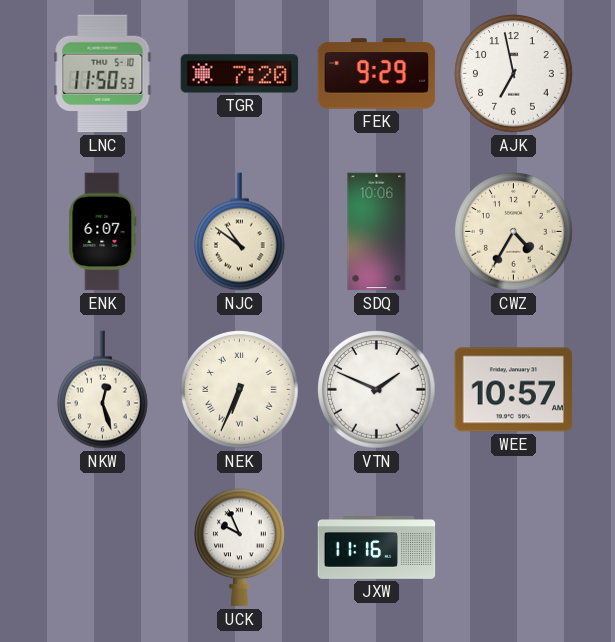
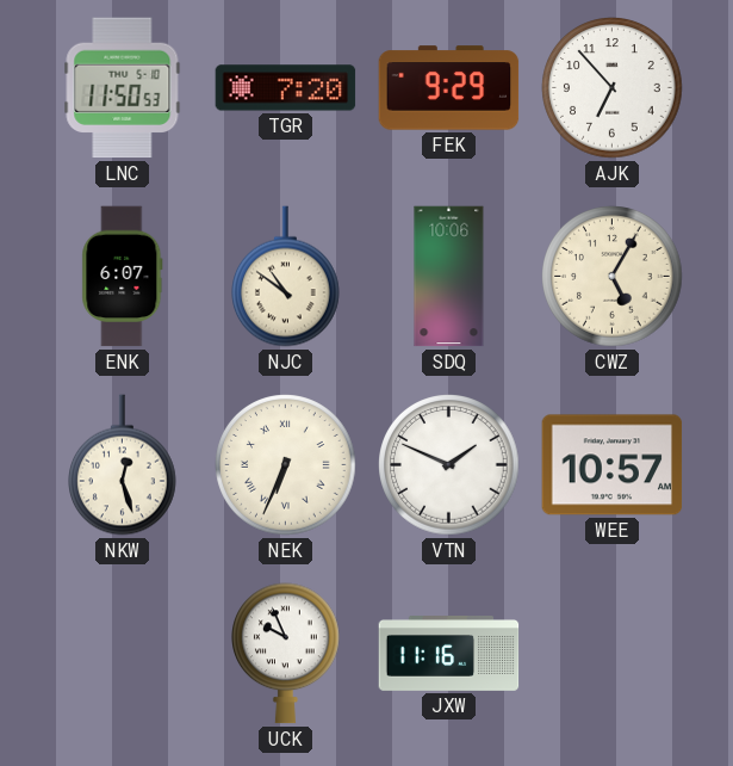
AJK: 6:58 -> 6:53 (613, 88)
CWZ: 4:35 -> 5:05 (613, 277)
